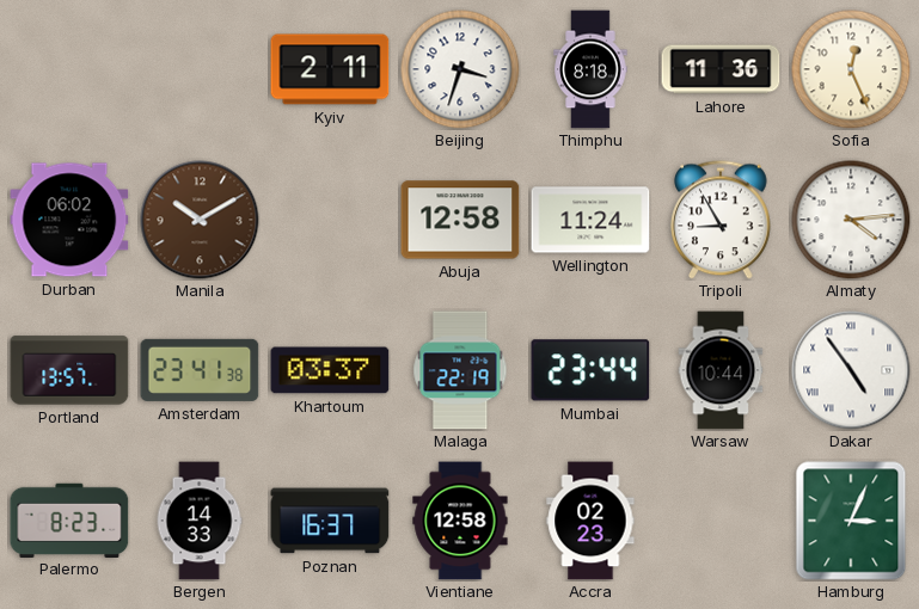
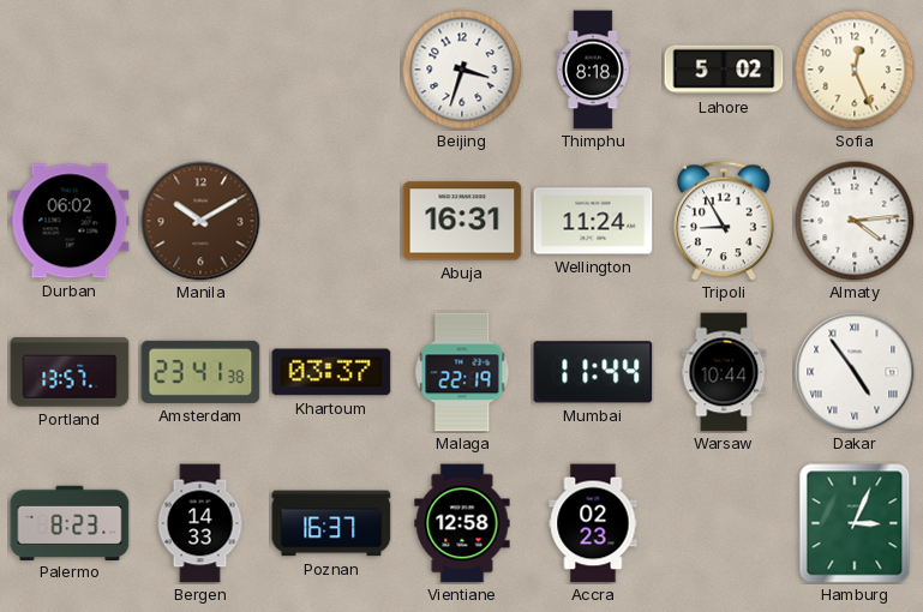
Kyiv: 2:11 -> none (330, 69)
Lahore: 11:36 -> 5:02 (724, 70)
Abuja: 12:58 -> 16:31 (462, 221)
Mumbai: 23:44 -> 11:44 (593, 372)
